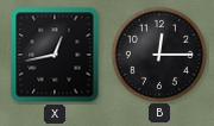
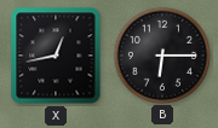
B: 12:15 -> 6:15 (161, 54)
